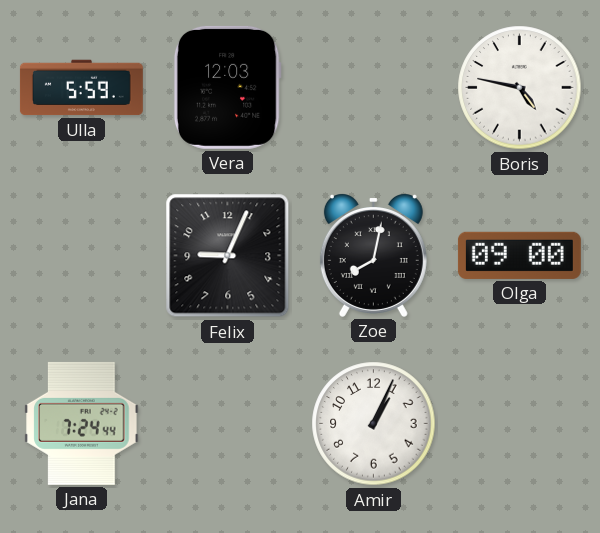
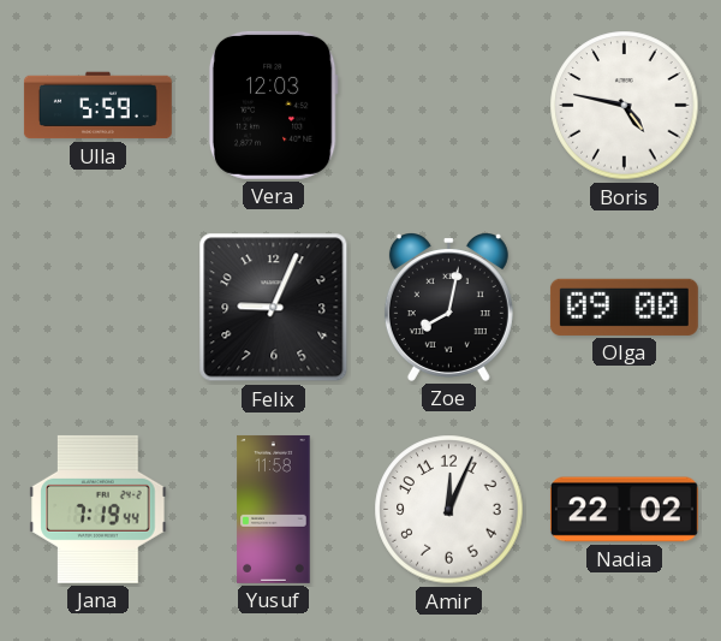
Jana: 7:24 -> 7:19 (99, 509)
Yusuf: none -> 11:58 (274, 509)
Amir: 1:04 -> 12:04 (449, 510)
Nadia: none -> 22:02 (624, 510)
